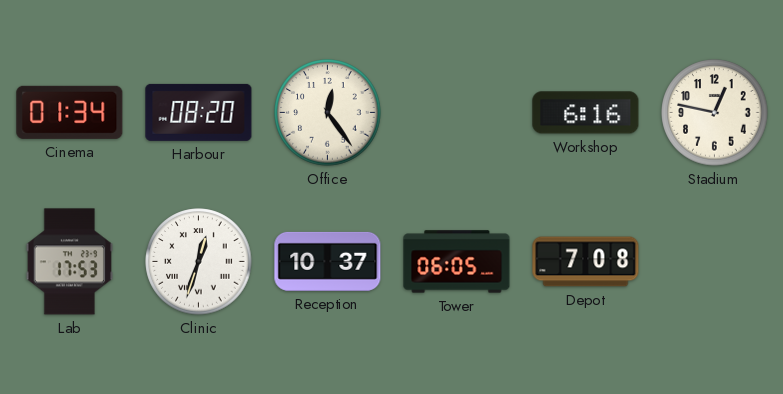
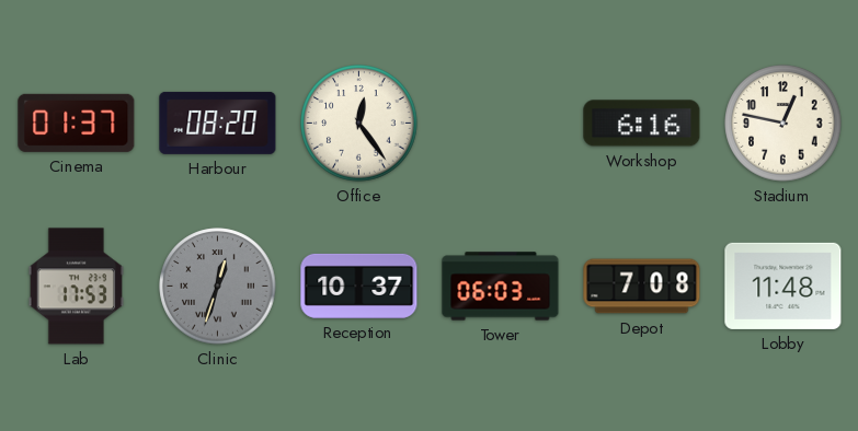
Cinema: 01:34 -> 01:37 (77, 123)
Clinic dial: white -> grey (218, 287)
Tower: 06:05 -> 06:03 (501, 287)
Lobby: none -> 11:48 (783, 286)
